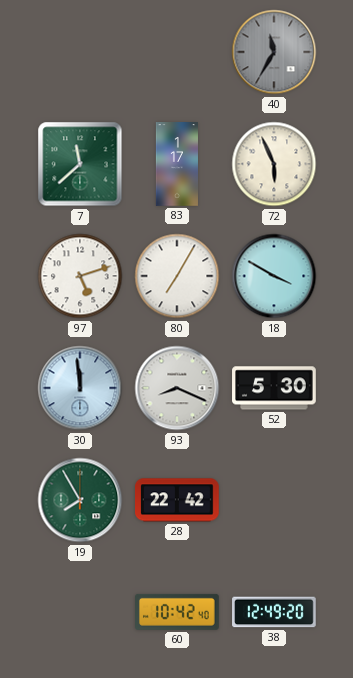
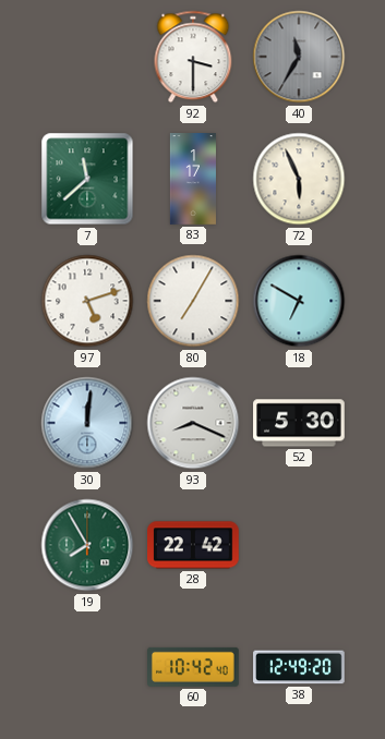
92: none -> 3:30 (193, 57)
18: 3:50 -> 6:50 (299, 301)
30: 11:59 -> 12:01 (87, 423)
